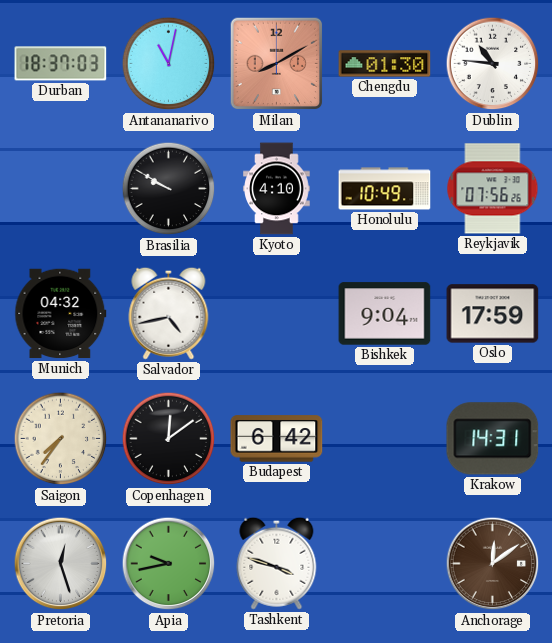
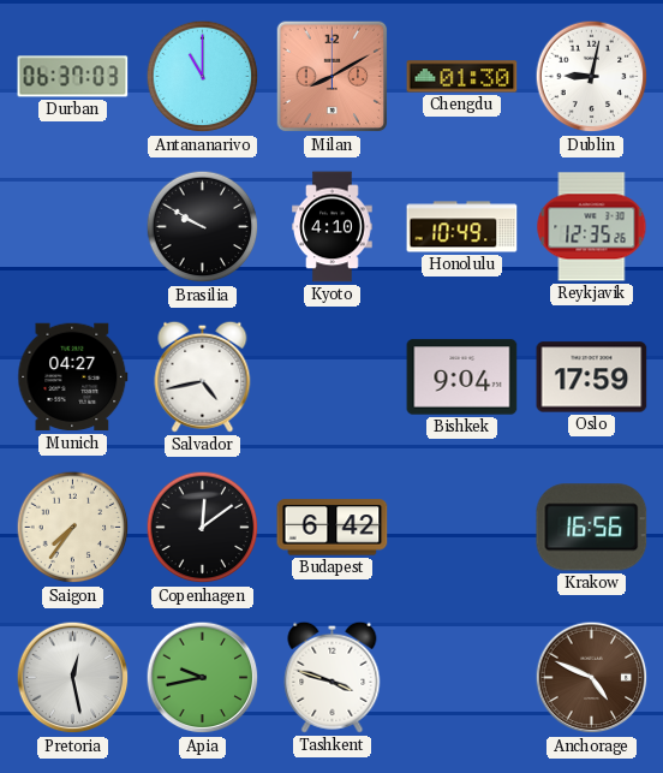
Durban: 18:37 -> 06:37 (73, 77)
Antananarivo: 11:02 -> 11:00 (203, 77)
Dublin: 10:46 -> 9:02 (592, 77)
Reykjavik: 07:56 -> 12:35 (592, 227)
Munich: 04:32 -> 04:27 (73, 377)
Krakow: 14:31 -> 16:56 (592, 528)
Pretoria: 12:27 -> 12:28 (73, 678)
Anchorage: 12:09 -> 4:49 (592, 678)
